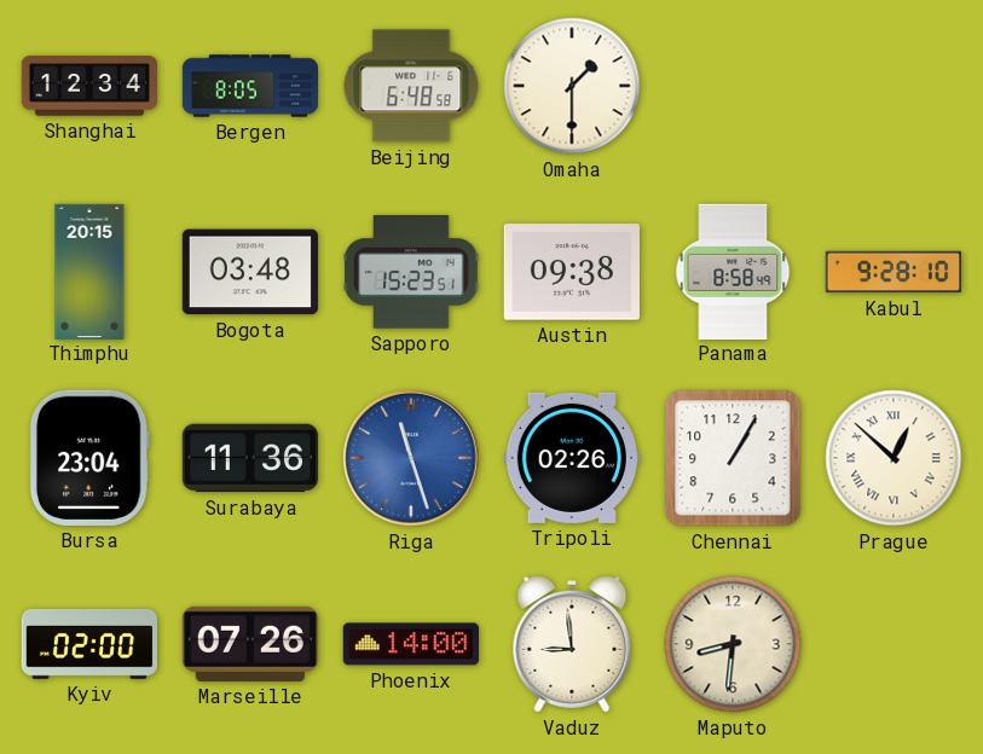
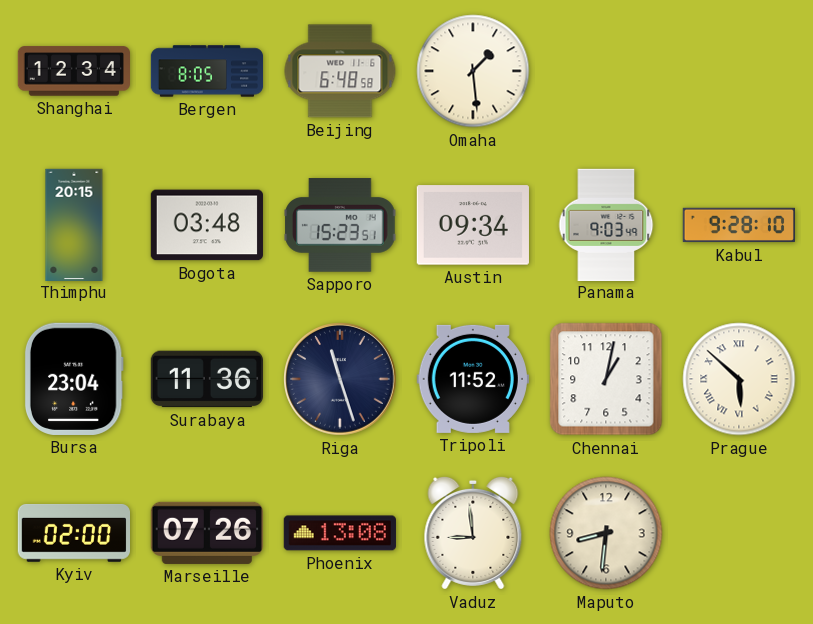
Omaha: 1:30 -> 1:29 (473, 71)
Austin: 09:38 -> 09:34 (473, 225)
Panama: 8:58 -> 9:03 (606, 224)
Riga dial: blue -> navy (341, 380)
Tripoli: 02:26 -> 11:52 (473, 379)
Chennai: 1:05 -> 1:02 (606, 379)
Prague: 12:52 -> 5:52 (739, 379)
Phoenix: 14:00 -> 13:08 (340, 533)
